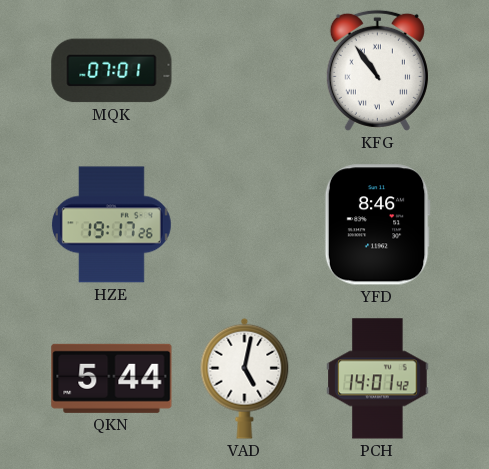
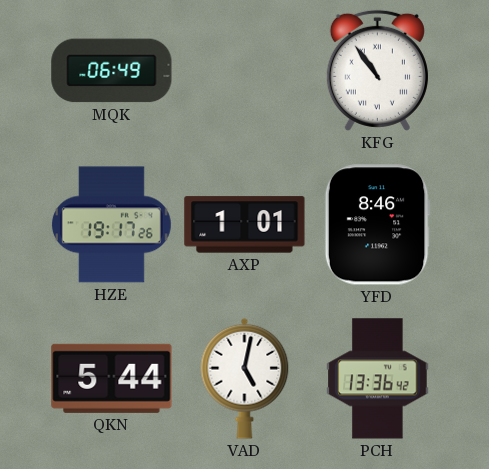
MQK: 07:01 -> 06:49 (112, 71)
AXP: none -> 1:01 (245, 225)
PCH: 14:01 -> 13:36 (378, 379)
